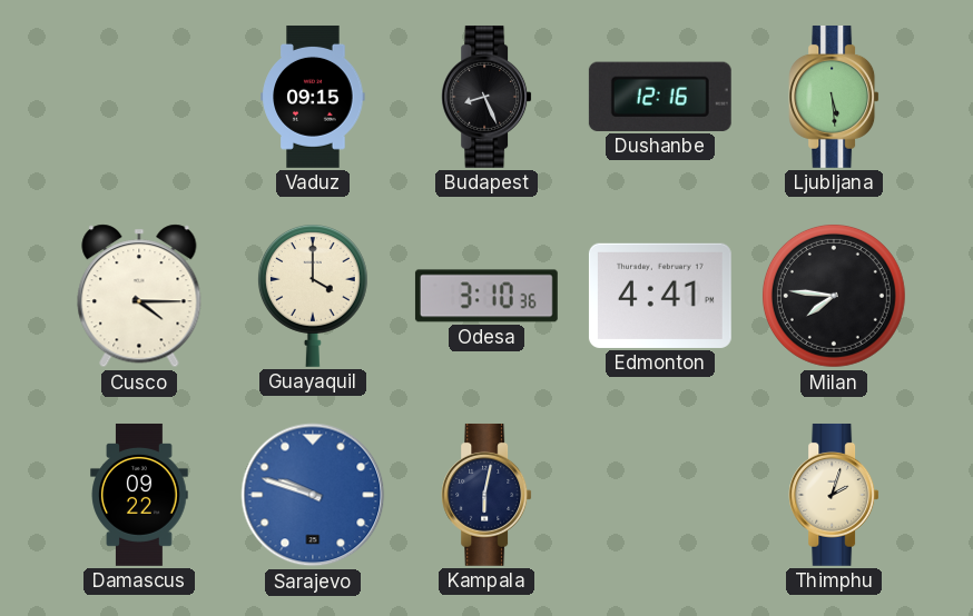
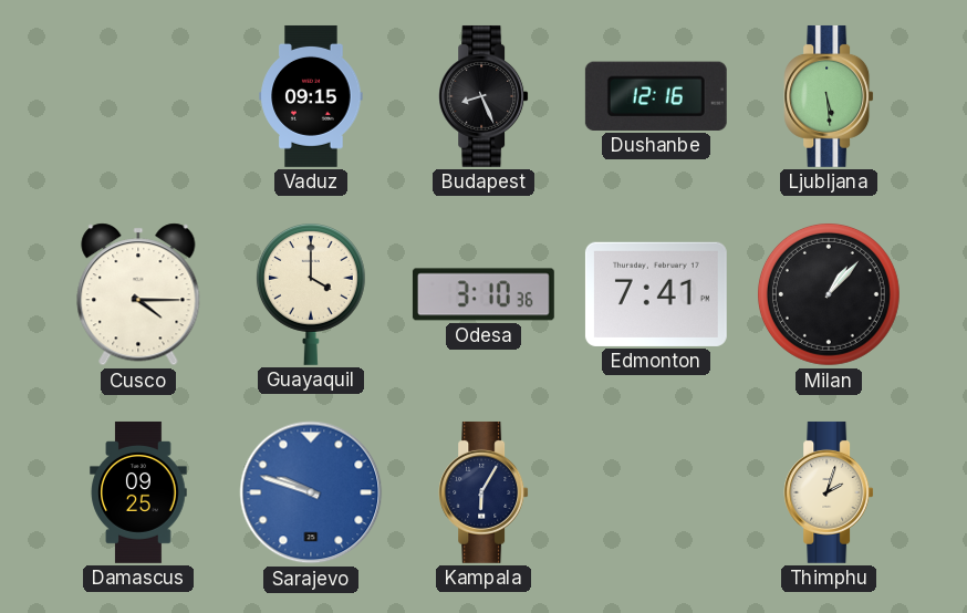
Edmonton: 4:41 -> 7:41 (656, 294)
Milan: 7:46 -> 1:07 (829, 294)
Damascus: 09:22 -> 09:25 (138, 492)
Kampala: 6:02 -> 6:05 (483, 492)
